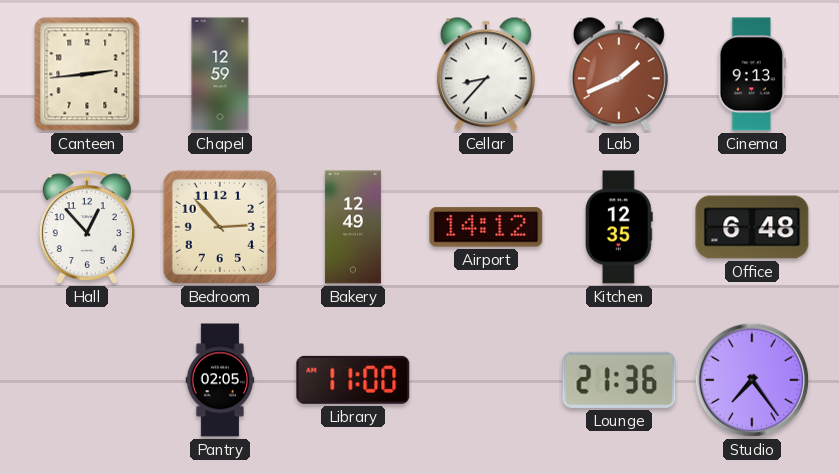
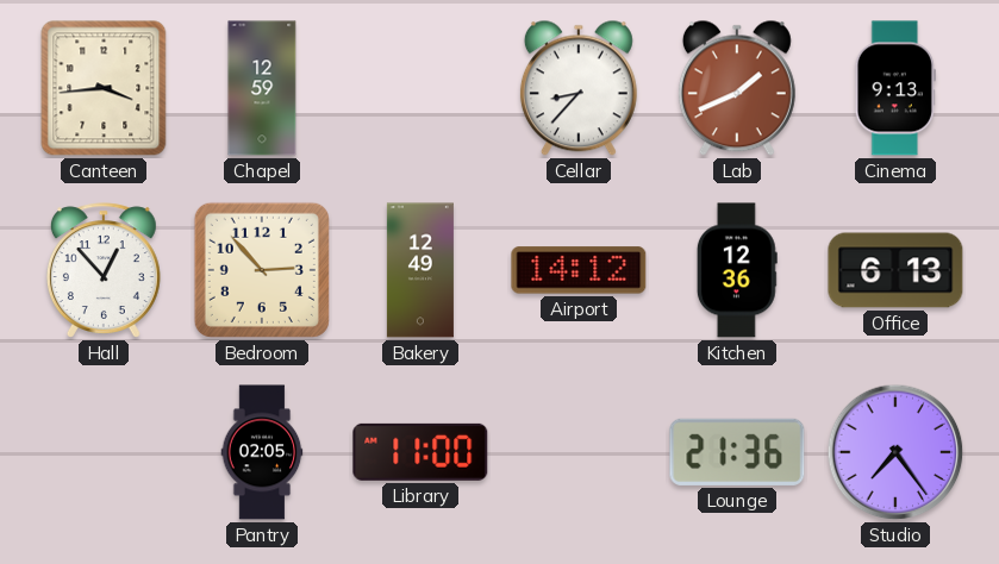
Canteen: 2:44 -> 3:44 (104, 88)
Kitchen: 12:35 -> 12:36 (737, 270)
Office: 6:48 -> 6:13 (895, 270)
